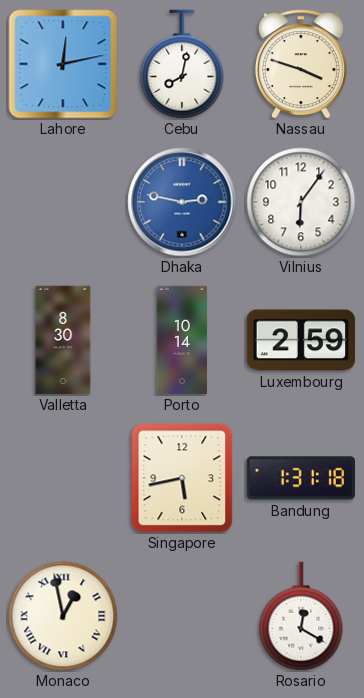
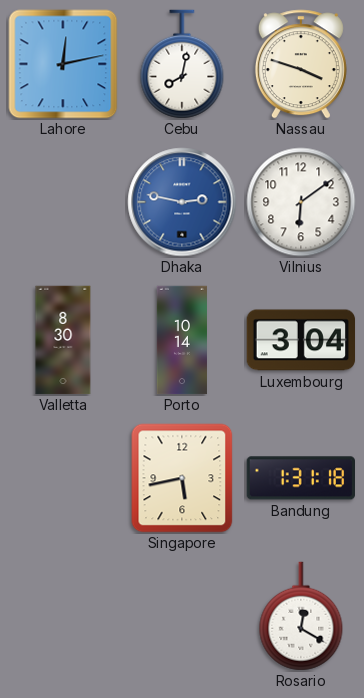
Vilnius: 6:06 -> 6:09 (301, 202)
Luxembourg: 2:59 -> 3:04 (301, 340)
Monaco: 12:58 -> none (63, 616)
